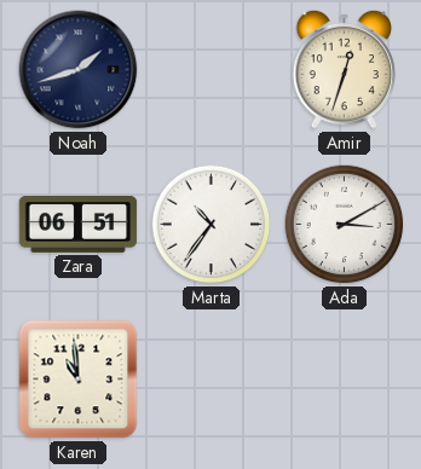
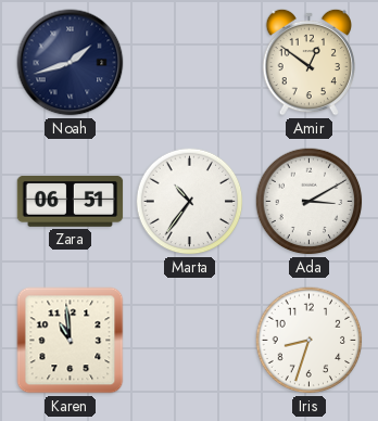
Amir: 12:33 -> 12:51 (308, 62)
Iris: none -> 8:33 (310, 341)
